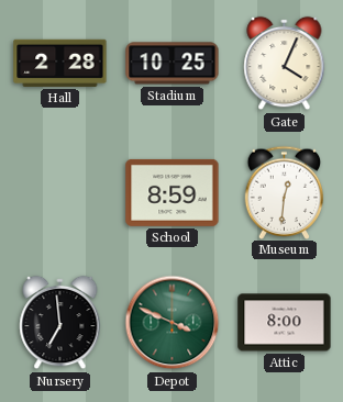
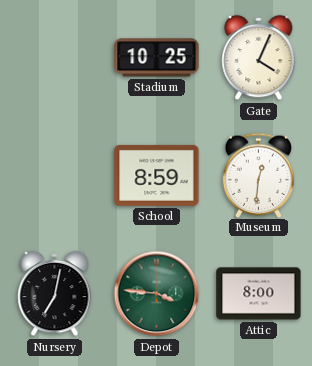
Hall: 2:28 -> none (60, 63)
Nursery: 6:59 -> 7:02 (55, 294)
Depot: 3:49 -> 3:46 (157, 294)
